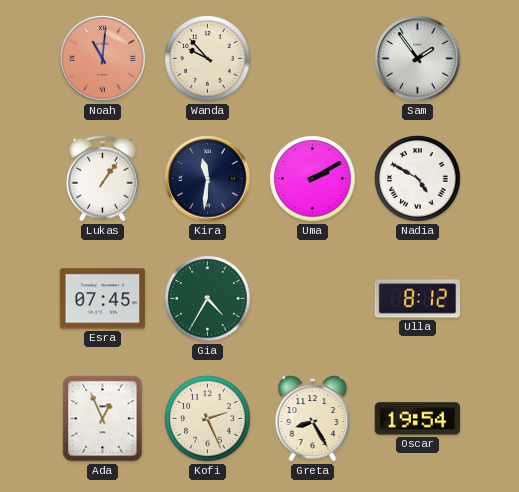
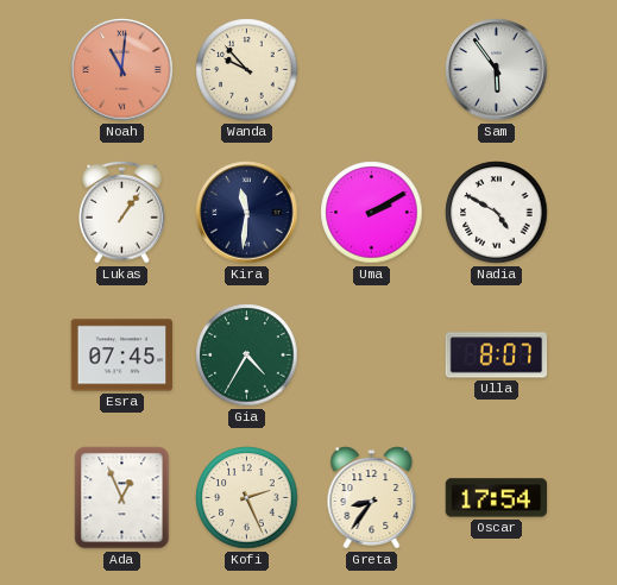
Sam: 1:54 -> 5:54 (497, 70)
Ulla: 8:12 -> 8:07 (497, 356)
Greta: 8:25 -> 8:36 (372, 498)
Oscar: 19:54 -> 17:54 (497, 498)
